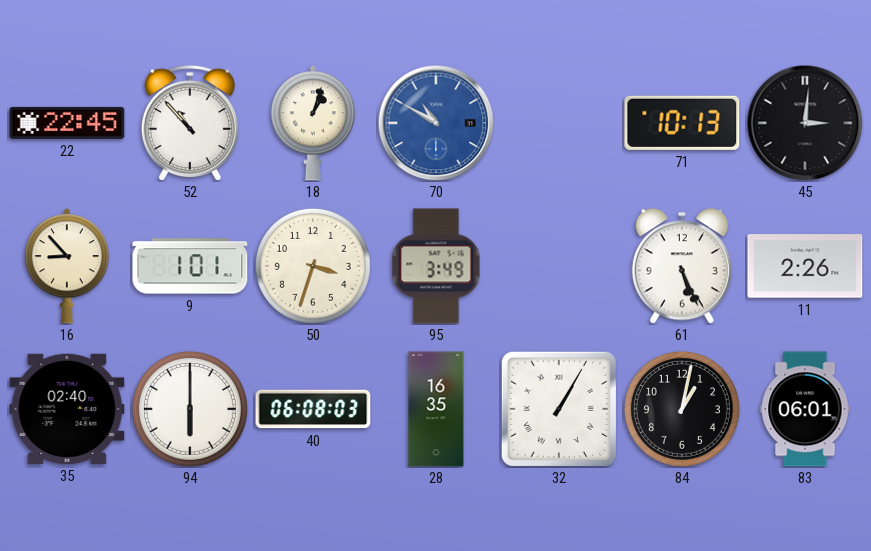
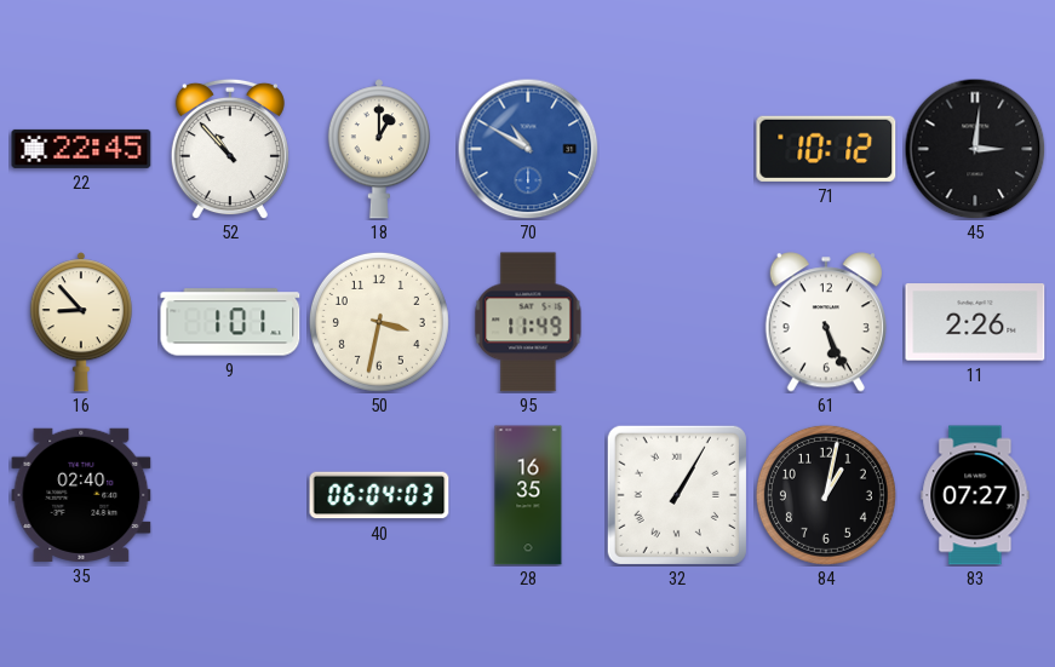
18: 1:03 -> 1:00 (379, 149)
71: 10:13 -> 10:12 (826, 149)
50: 3:33 -> 3:32 (379, 322)
95: 3:49 -> 11:49 (528, 322)
94: 6:00 -> none (190, 409)
40: 06:08 -> 06:04 (379, 495)
83: 06:01 -> 07:27 (975, 495)
